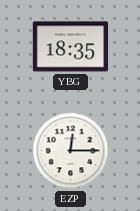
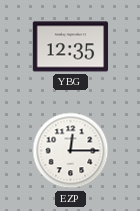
YBG: 18:35 -> 12:35 (71, 47)
